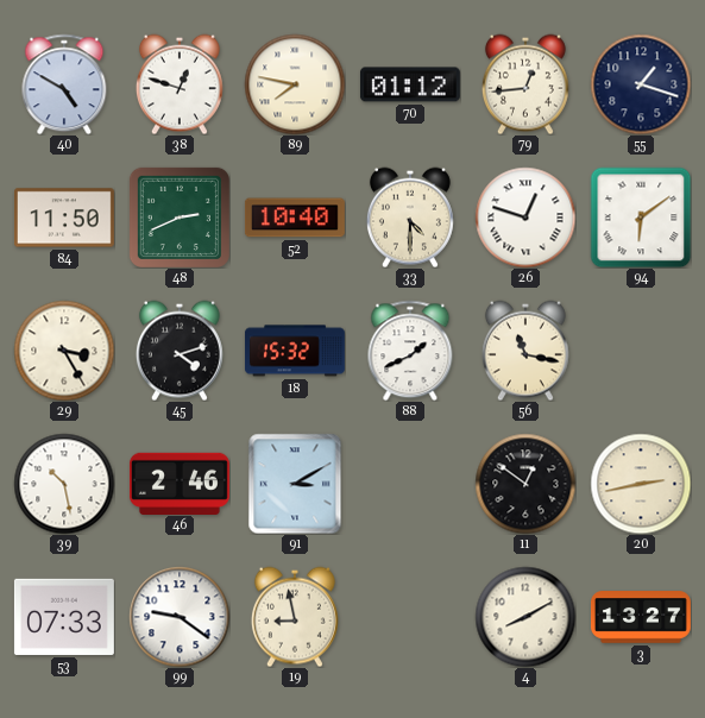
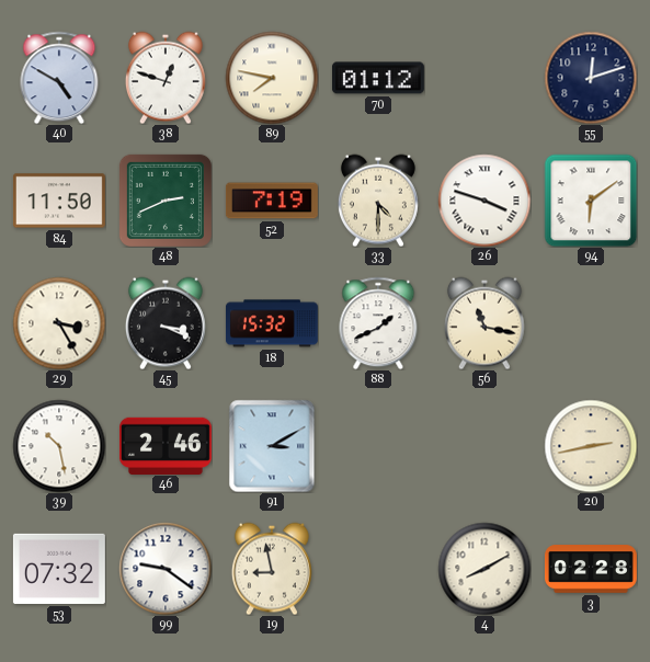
79: 12:44 -> none (525, 84)
55: 1:18 -> 12:12 (591, 78)
52: 10:40 -> 7:19 (272, 201)
26: 12:48 -> 3:48 (484, 201)
45: 4:12 -> 3:19 (166, 323)
11: 12:51 -> none (525, 484)
53: 07:33 -> 07:32 (59, 569)
3: 13:27 -> 02:28 (592, 569)
